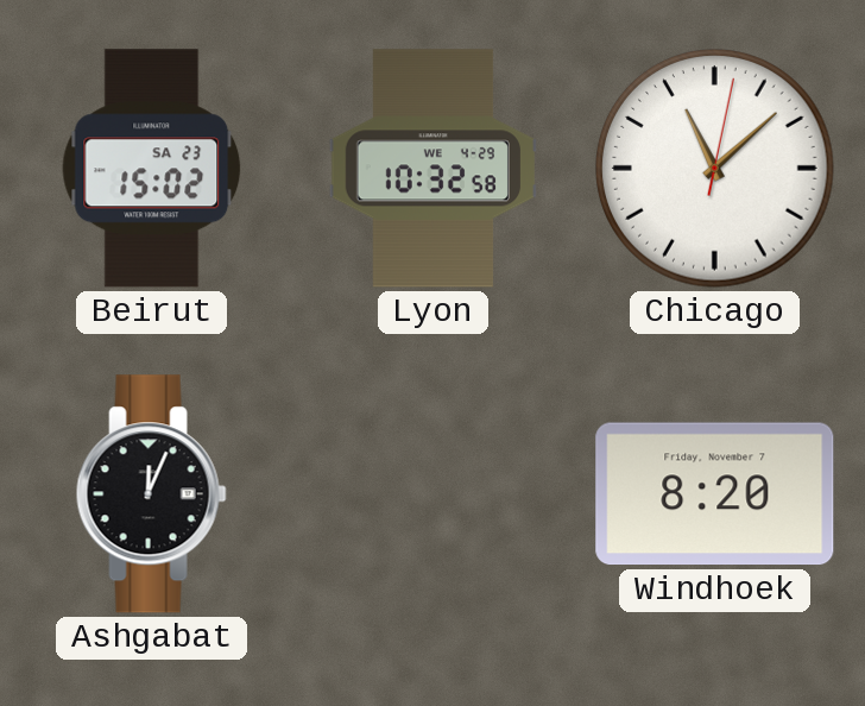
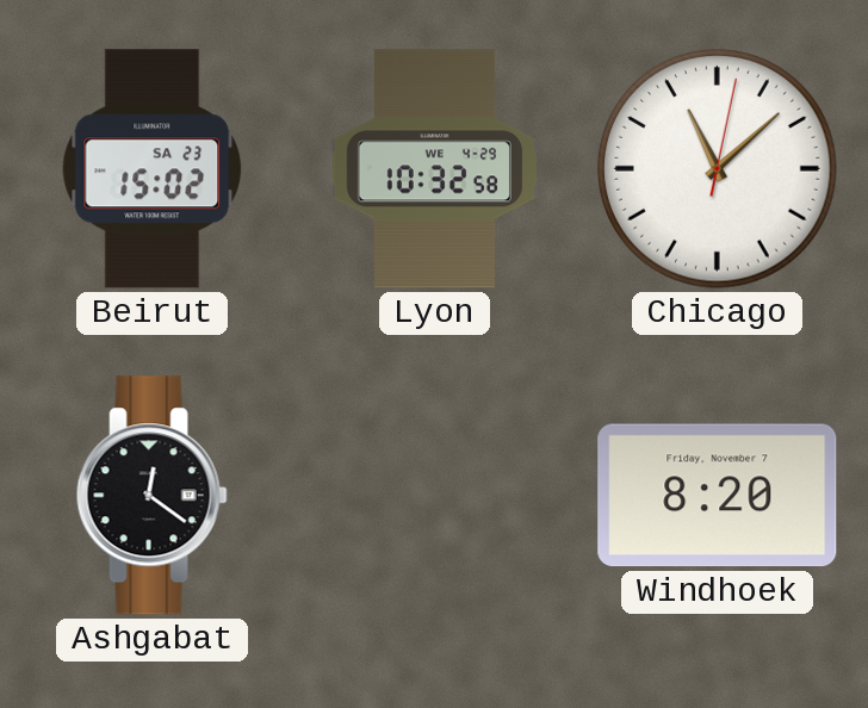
Ashgabat: 12:04 -> 12:21 (151, 496)
